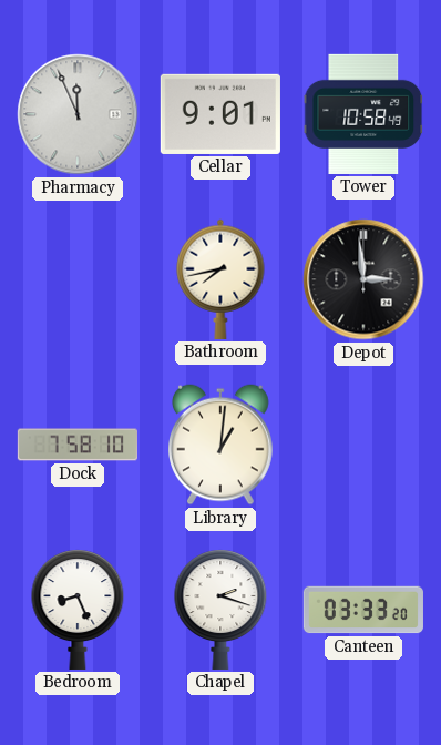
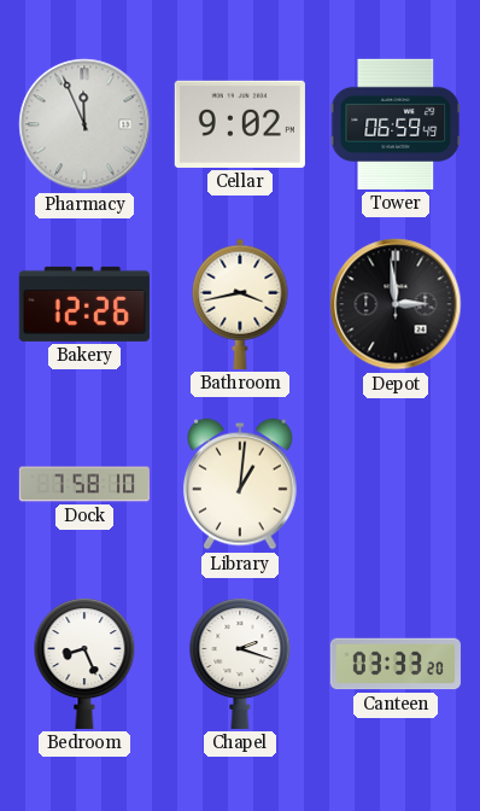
Cellar: 9:01 -> 9:02 (240, 124)
Tower: 10:58 -> 06:59 (396, 124)
Bakery: none -> 12:26 (84, 304)
Bathroom: 7:43 -> 3:43 (240, 304)
